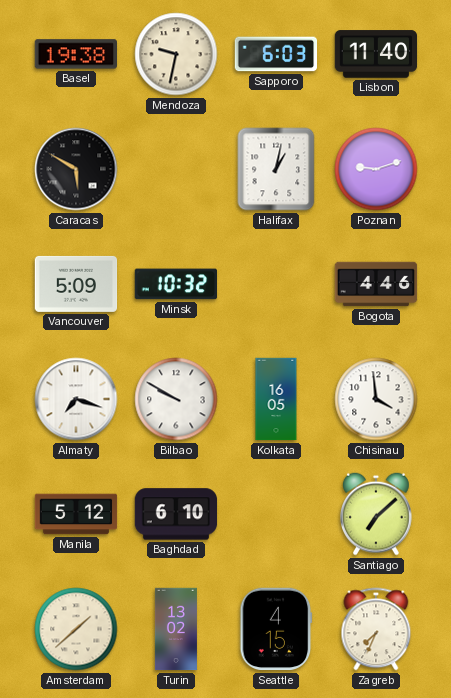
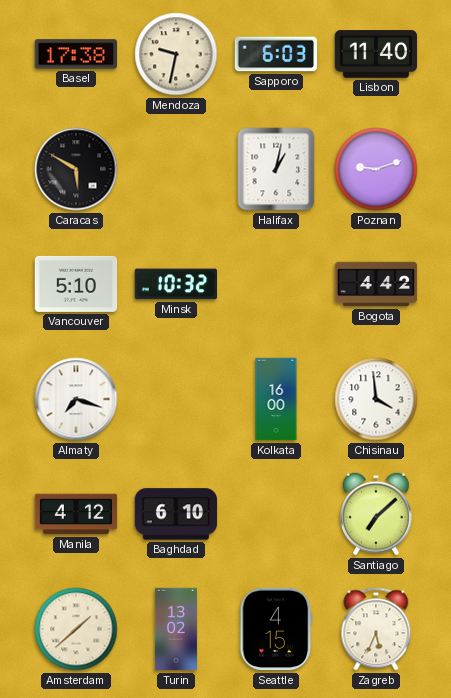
Basel: 19:38 -> 17:38 (75, 54)
Vancouver: 5:09 -> 5:10 (76, 284)
Bogota: 4:46 -> 4:42 (376, 284)
Bilbao: 9:50 -> none (176, 399)
Kolkata: 16:05 -> 16:00 (276, 399)
Manila: 5:12 -> 4:12 (76, 514)
Zagreb: 7:34 -> 5:34 (376, 629)
